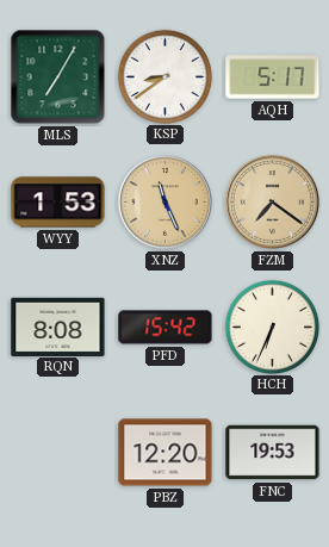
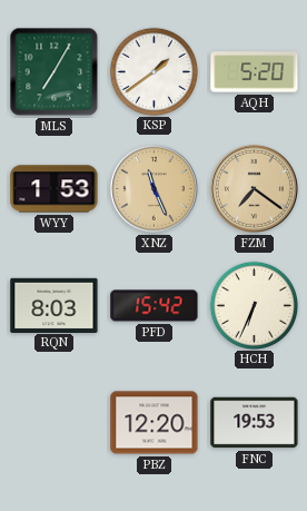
KSP: 8:39 -> 1:39 (153, 71)
AQH: 5:17 -> 5:20 (255, 72)
RQN: 8:08 -> 8:03 (55, 305)
